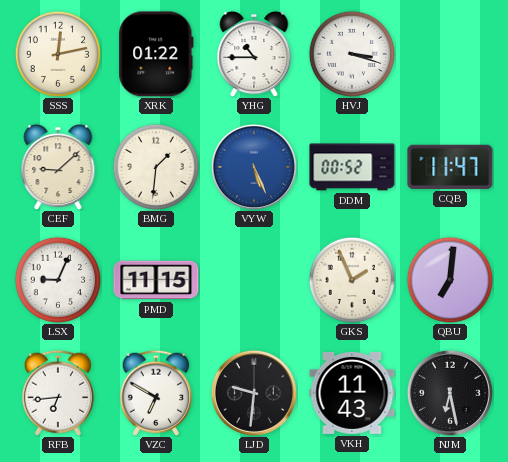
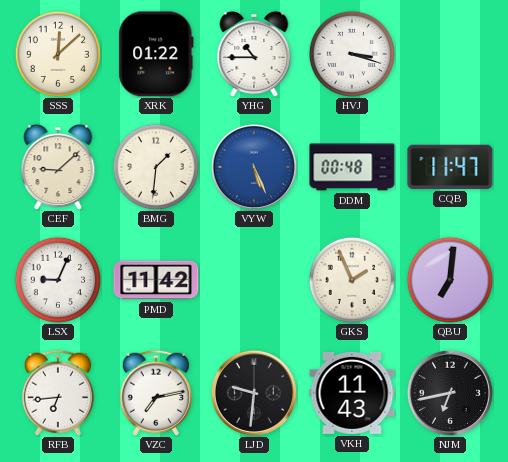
SSS: 12:13 -> 12:08 (57, 53)
DDM: 00:52 -> 00:48 (352, 167)
PMD: 11:15 -> 11:42 (156, 280)
VZC: 6:50 -> 7:13 (156, 393)
NJM: 6:28 -> 6:43 (450, 393)
